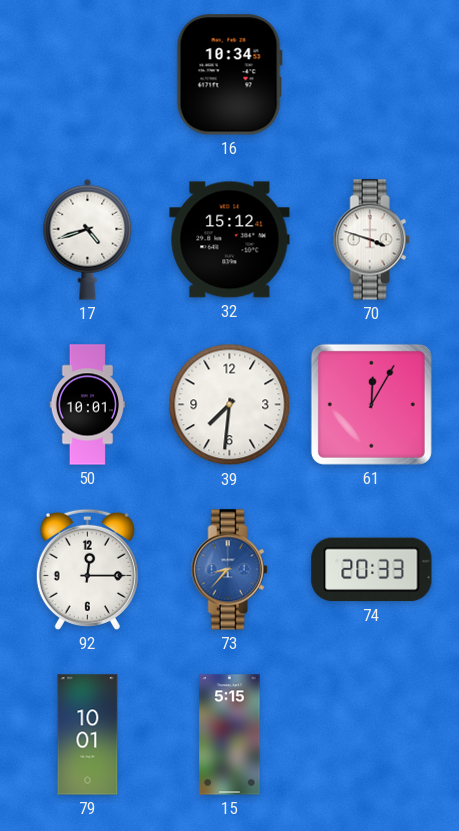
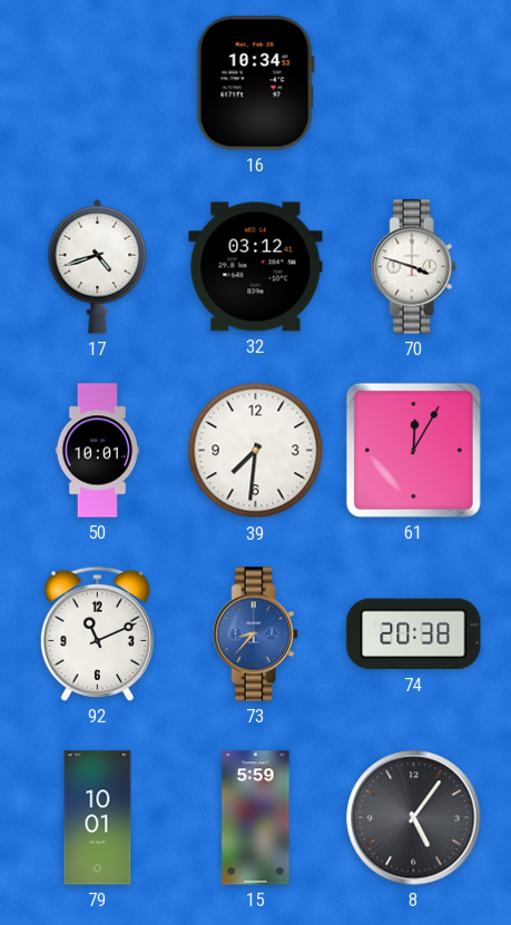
32: 15:12 -> 03:12 (256, 267)
92: 12:15 -> 11:11 (97, 633)
74: 20:33 -> 20:38 (414, 634)
15: 5:15 -> 5:59 (256, 818)
8: none -> 5:06 (414, 818)
